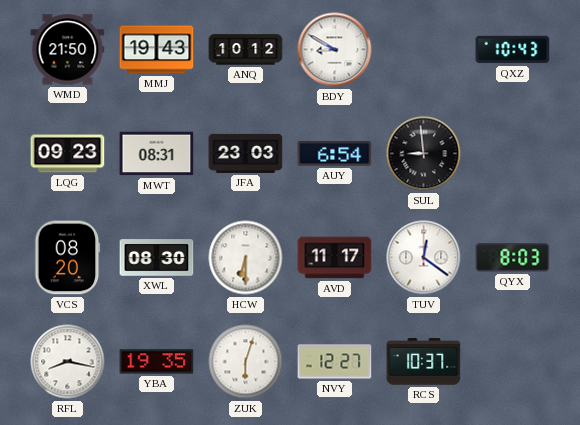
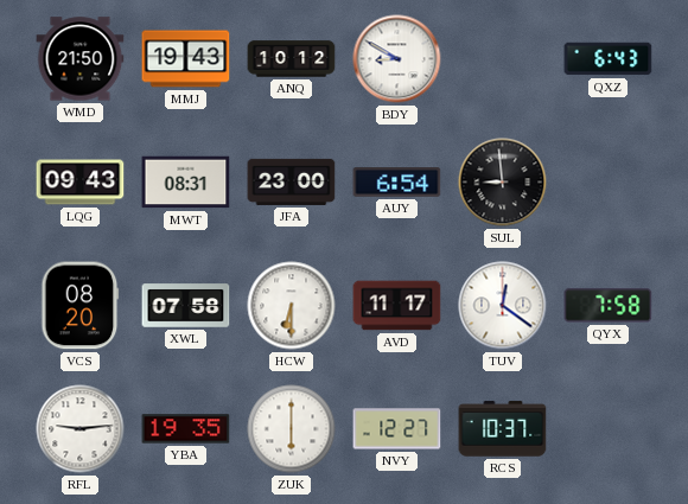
QXZ: 10:43 -> 6:43 (609, 59)
LQG: 09:23 -> 09:43 (81, 183)
JFA: 23:03 -> 23:00 (292, 181)
XWL: 08:30 -> 07:58 (186, 306)
QYX: 8:03 -> 7:58 (609, 306)
RFL: 8:17 -> 9:14 (81, 429)
ZUK: 6:03 -> 6:00 (292, 429)
